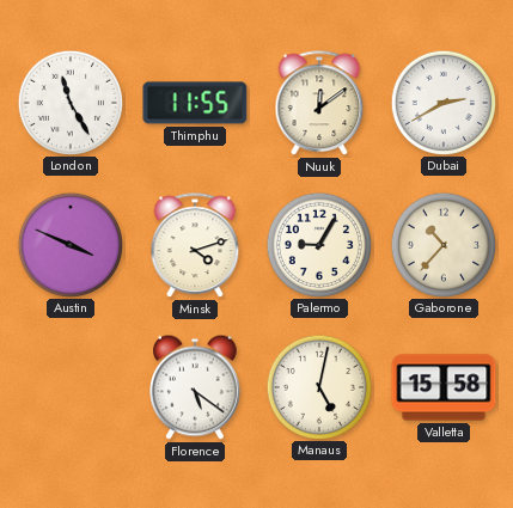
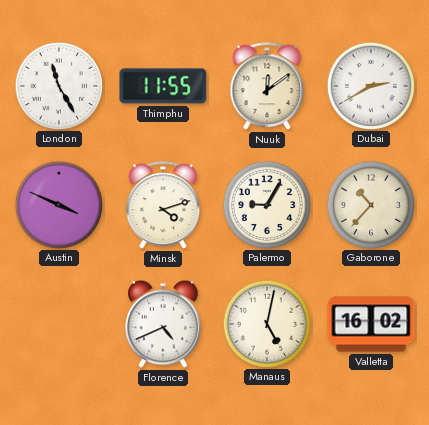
Florence: 5:21 -> 4:41 (164, 324)
Valletta: 15:58 -> 16:02 (371, 324)
